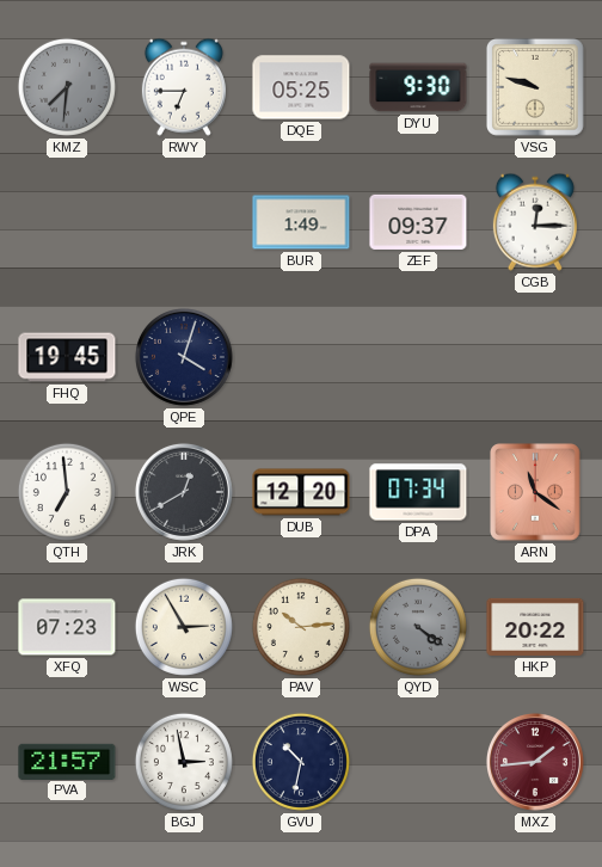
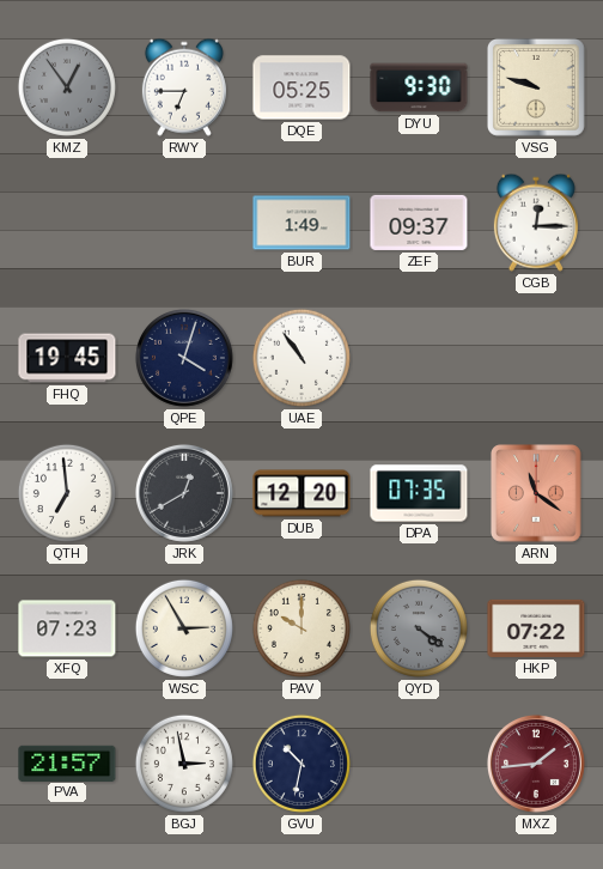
KMZ: 7:31 -> 12:54 (67, 87)
UAE: none -> 10:54 (301, 358)
DPA: 07:34 -> 07:35 (419, 493)
PAV: 10:14 -> 10:00 (301, 628)
HKP: 20:22 -> 07:22 (536, 628)
